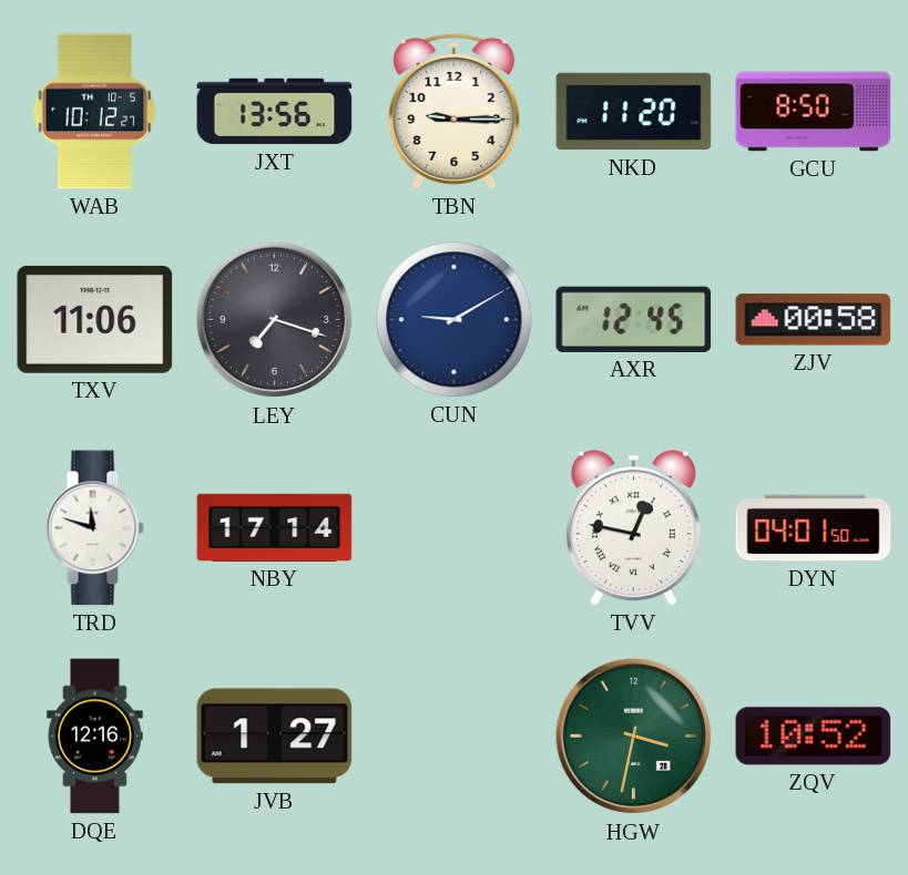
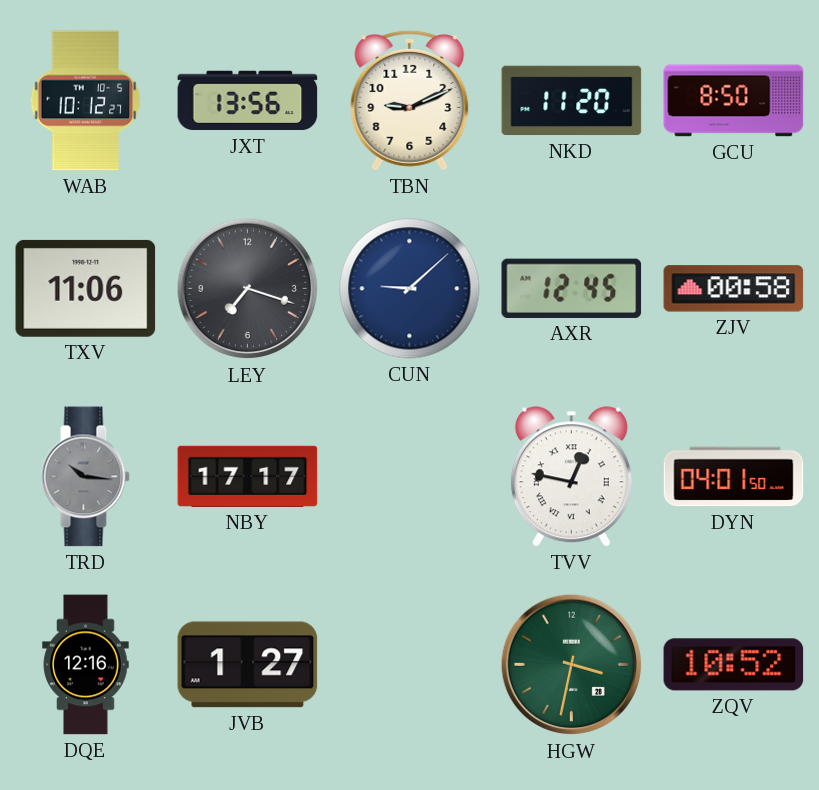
TBN: 9:15 -> 9:11 (410, 100)
CUN: 9:10 -> 9:08 (410, 289)
TRD: 11:48 -> 10:16 (85, 477)
TRD dial: white -> grey (85, 477)
NBY: 17:14 -> 17:17 (248, 476)
